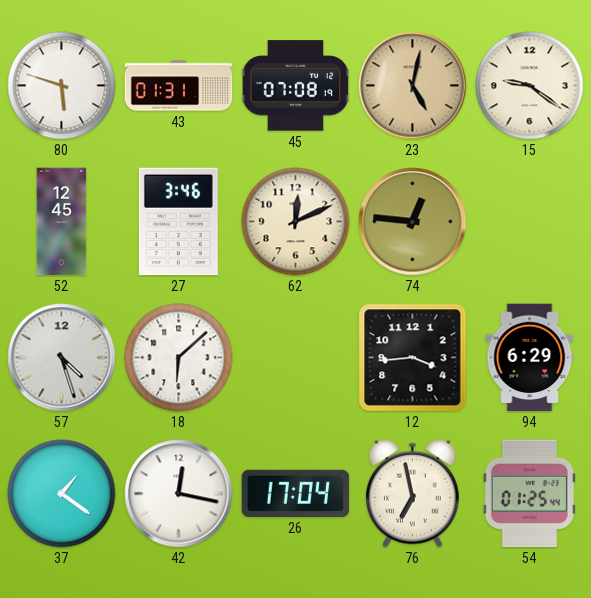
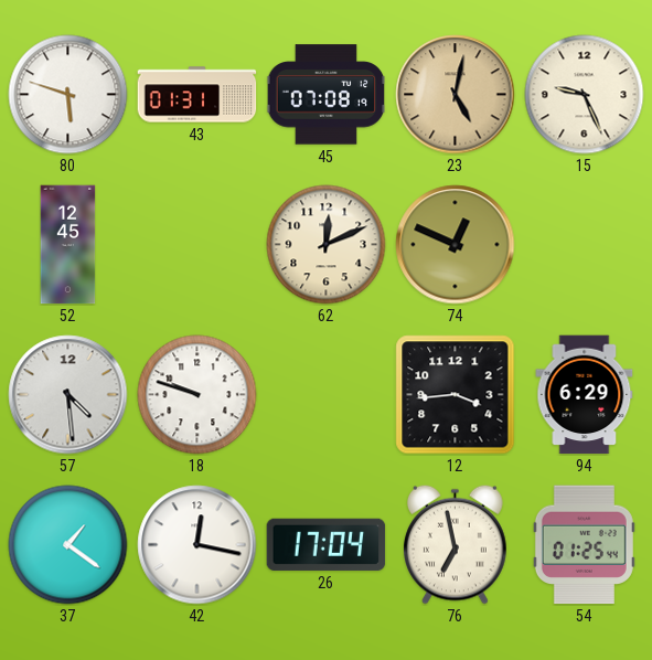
15: 9:21 -> 9:26 (585, 95)
27: 3:46 -> none (178, 222)
74: 12:46 -> 12:49 (456, 245)
57: 4:27 -> 4:29 (68, 395)
18: 6:08 -> 9:48 (197, 395)
